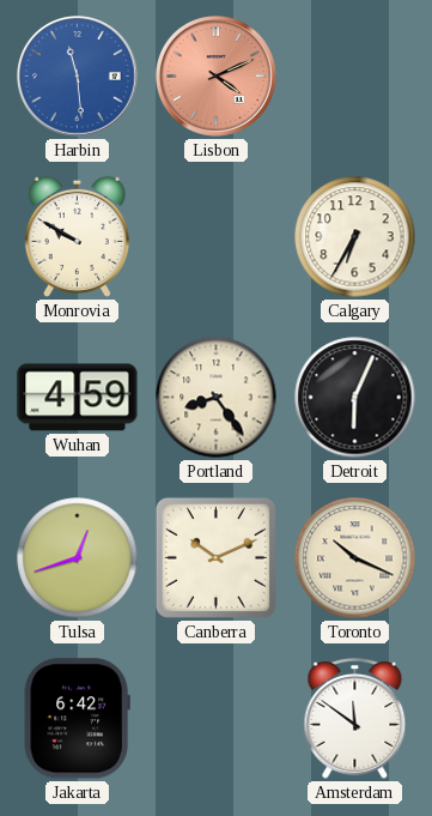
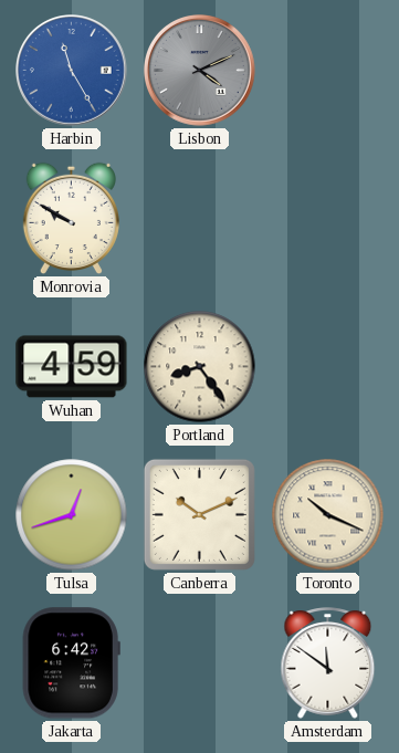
Harbin: 11:29 -> 11:25 (72, 71)
Lisbon dial: salmon -> grey (200, 71)
Calgary: 6:35 -> none (355, 237)
Detroit: 6:04 -> none (355, 398)
